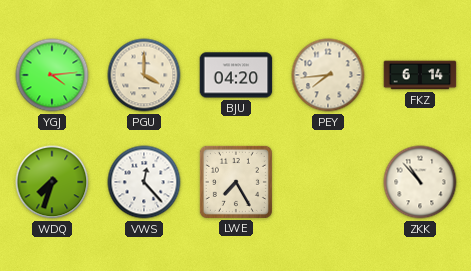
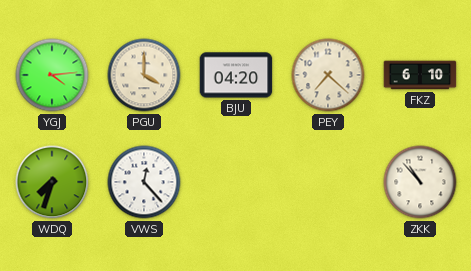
PEY: 7:44 -> 7:22 (328, 75)
FKZ: 6:14 -> 6:10 (420, 75)
LWE: 7:25 -> none (236, 182)
